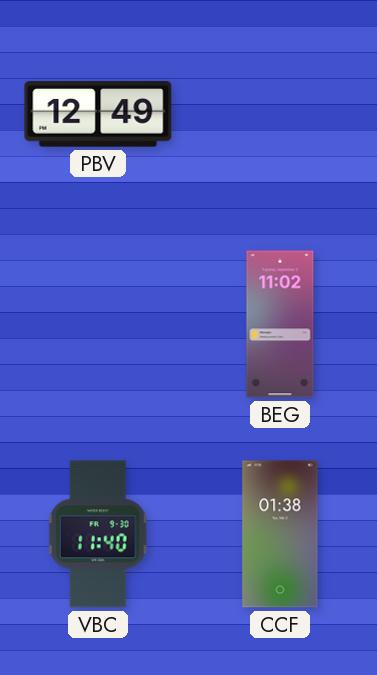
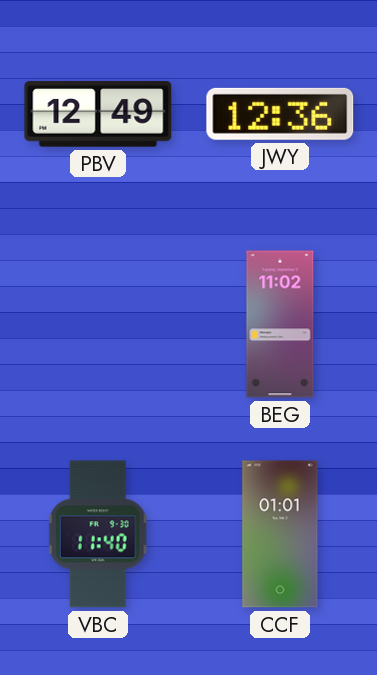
JWY: none -> 12:36 (280, 114)
CCF: 01:38 -> 01:01 (280, 534)
